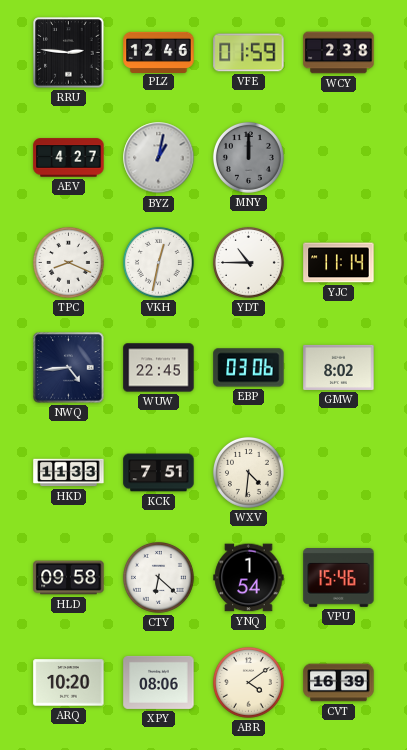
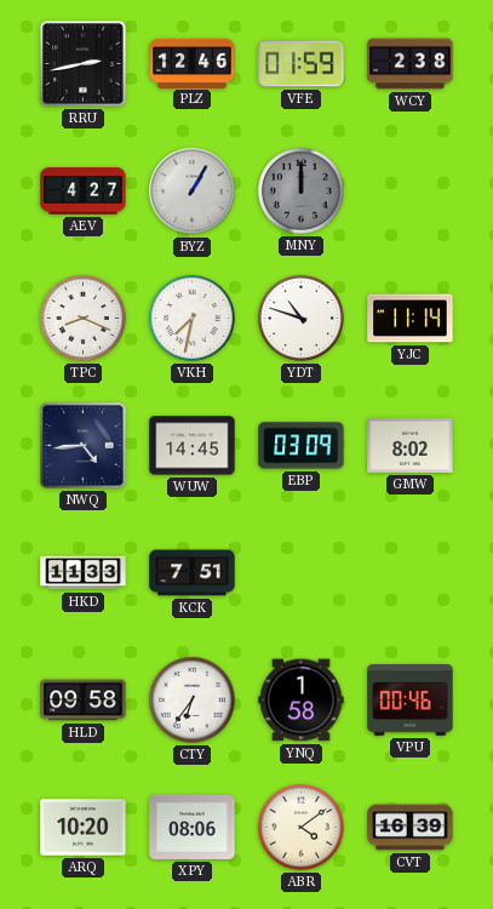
RRU: 2:46 -> 2:43 (84, 64)
BYZ: 1:02 -> 1:05 (193, 191)
VKH: 12:32 -> 7:32 (191, 318)
YDT: 10:45 -> 10:48 (300, 318)
WUW: 22:45 -> 14:45 (193, 446)
EBP: 03:06 -> 03:09 (302, 446)
WXV: 4:31 -> none (248, 472)
CTY: 6:22 -> 6:36 (191, 699)
YNQ: 1:54 -> 1:58 (302, 701)
VPU: 15:46 -> 00:46 (411, 701)
